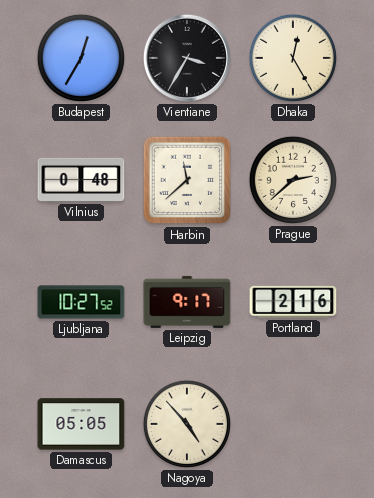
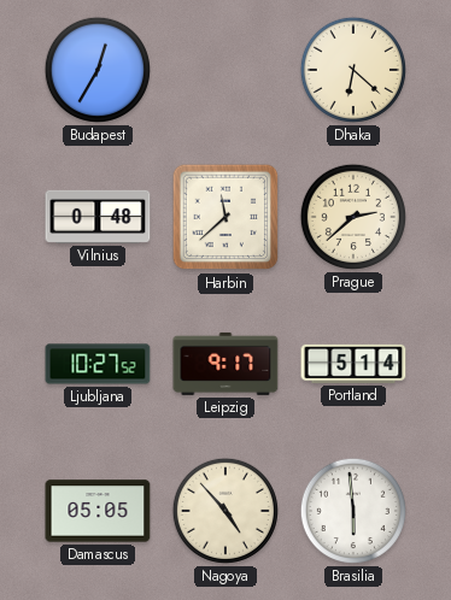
Vientiane: 3:35 -> none (187, 58)
Dhaka: 12:25 -> 6:22 (353, 70)
Portland: 2:16 -> 5:14 (353, 364)
Brasilia: none -> 5:59 (353, 511)
